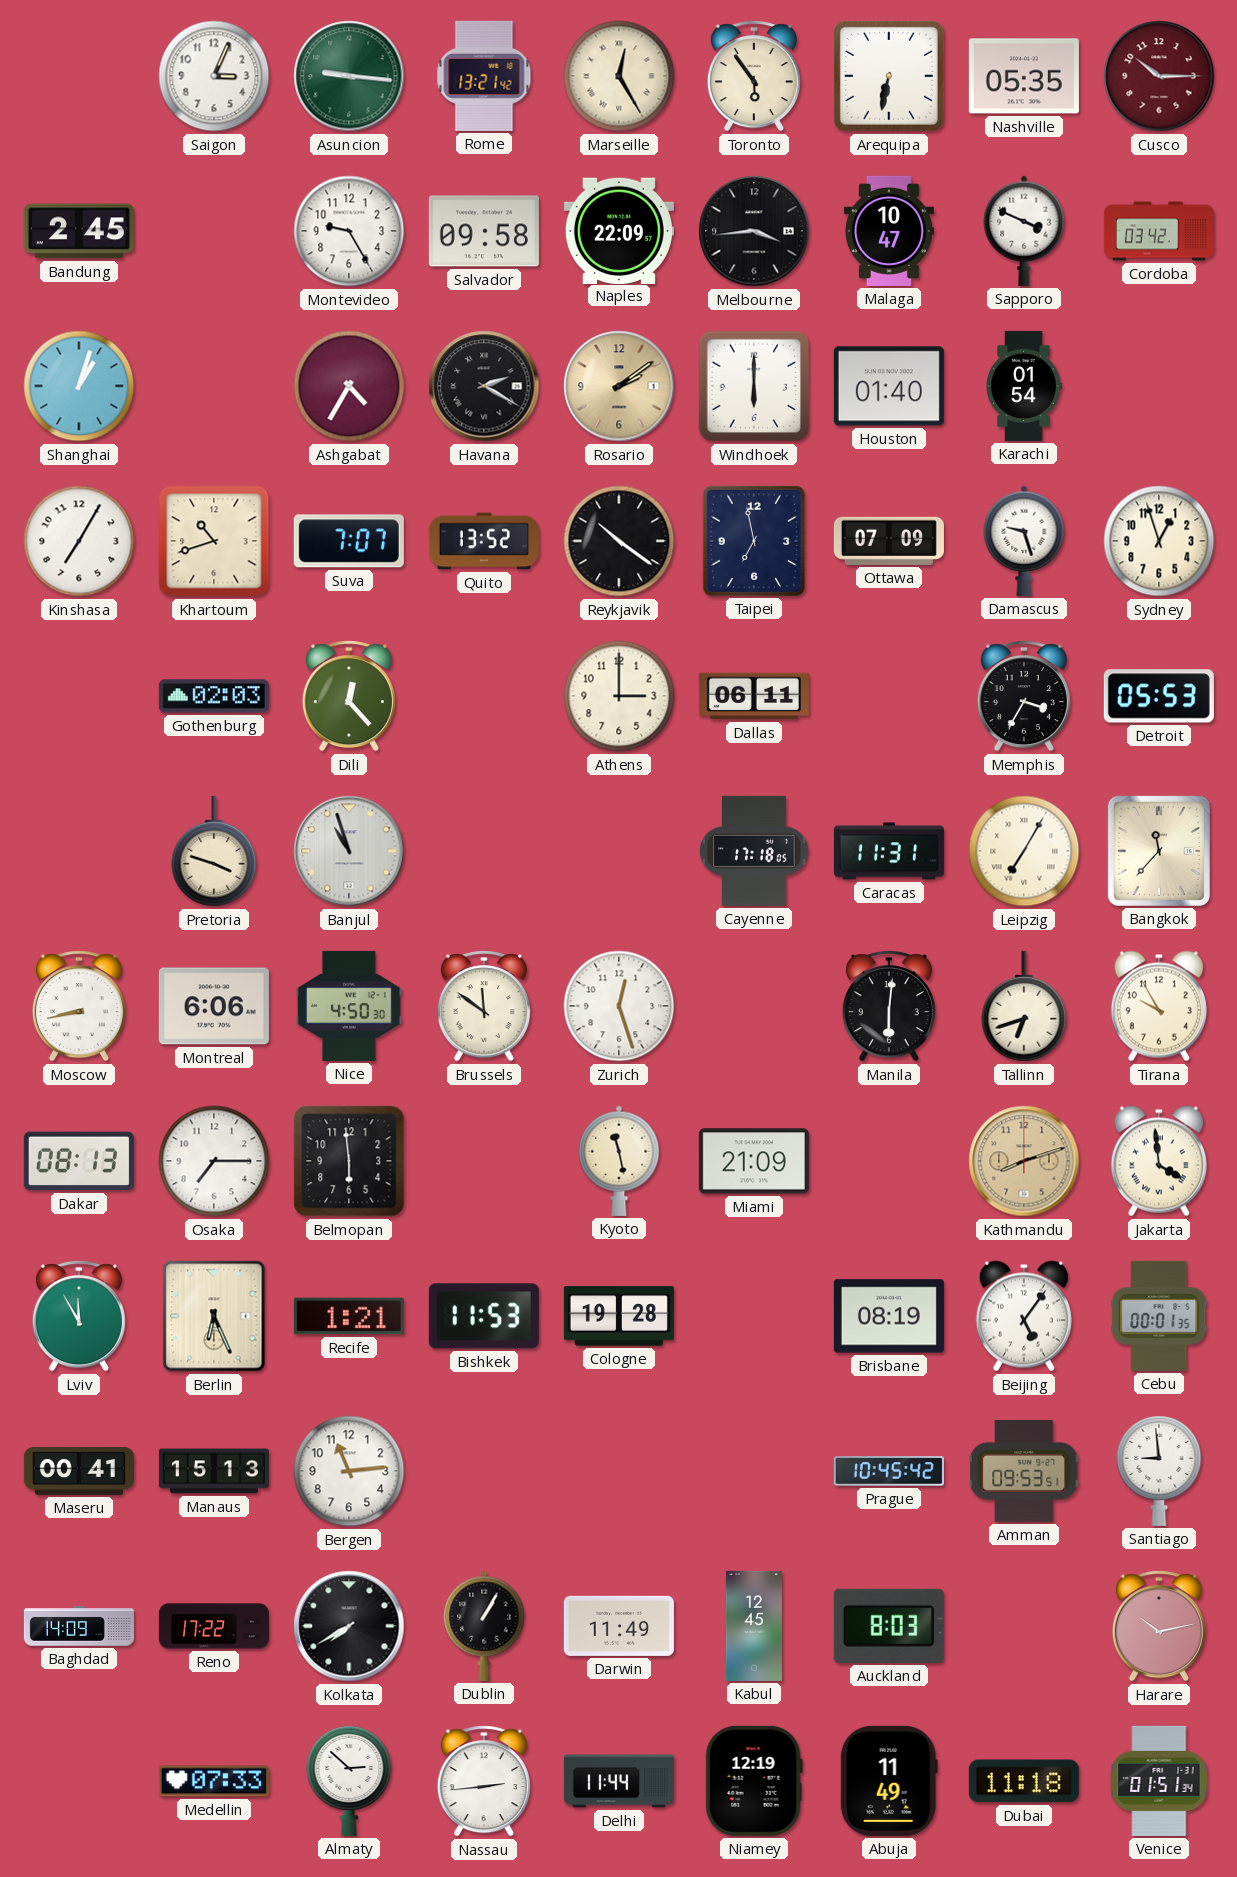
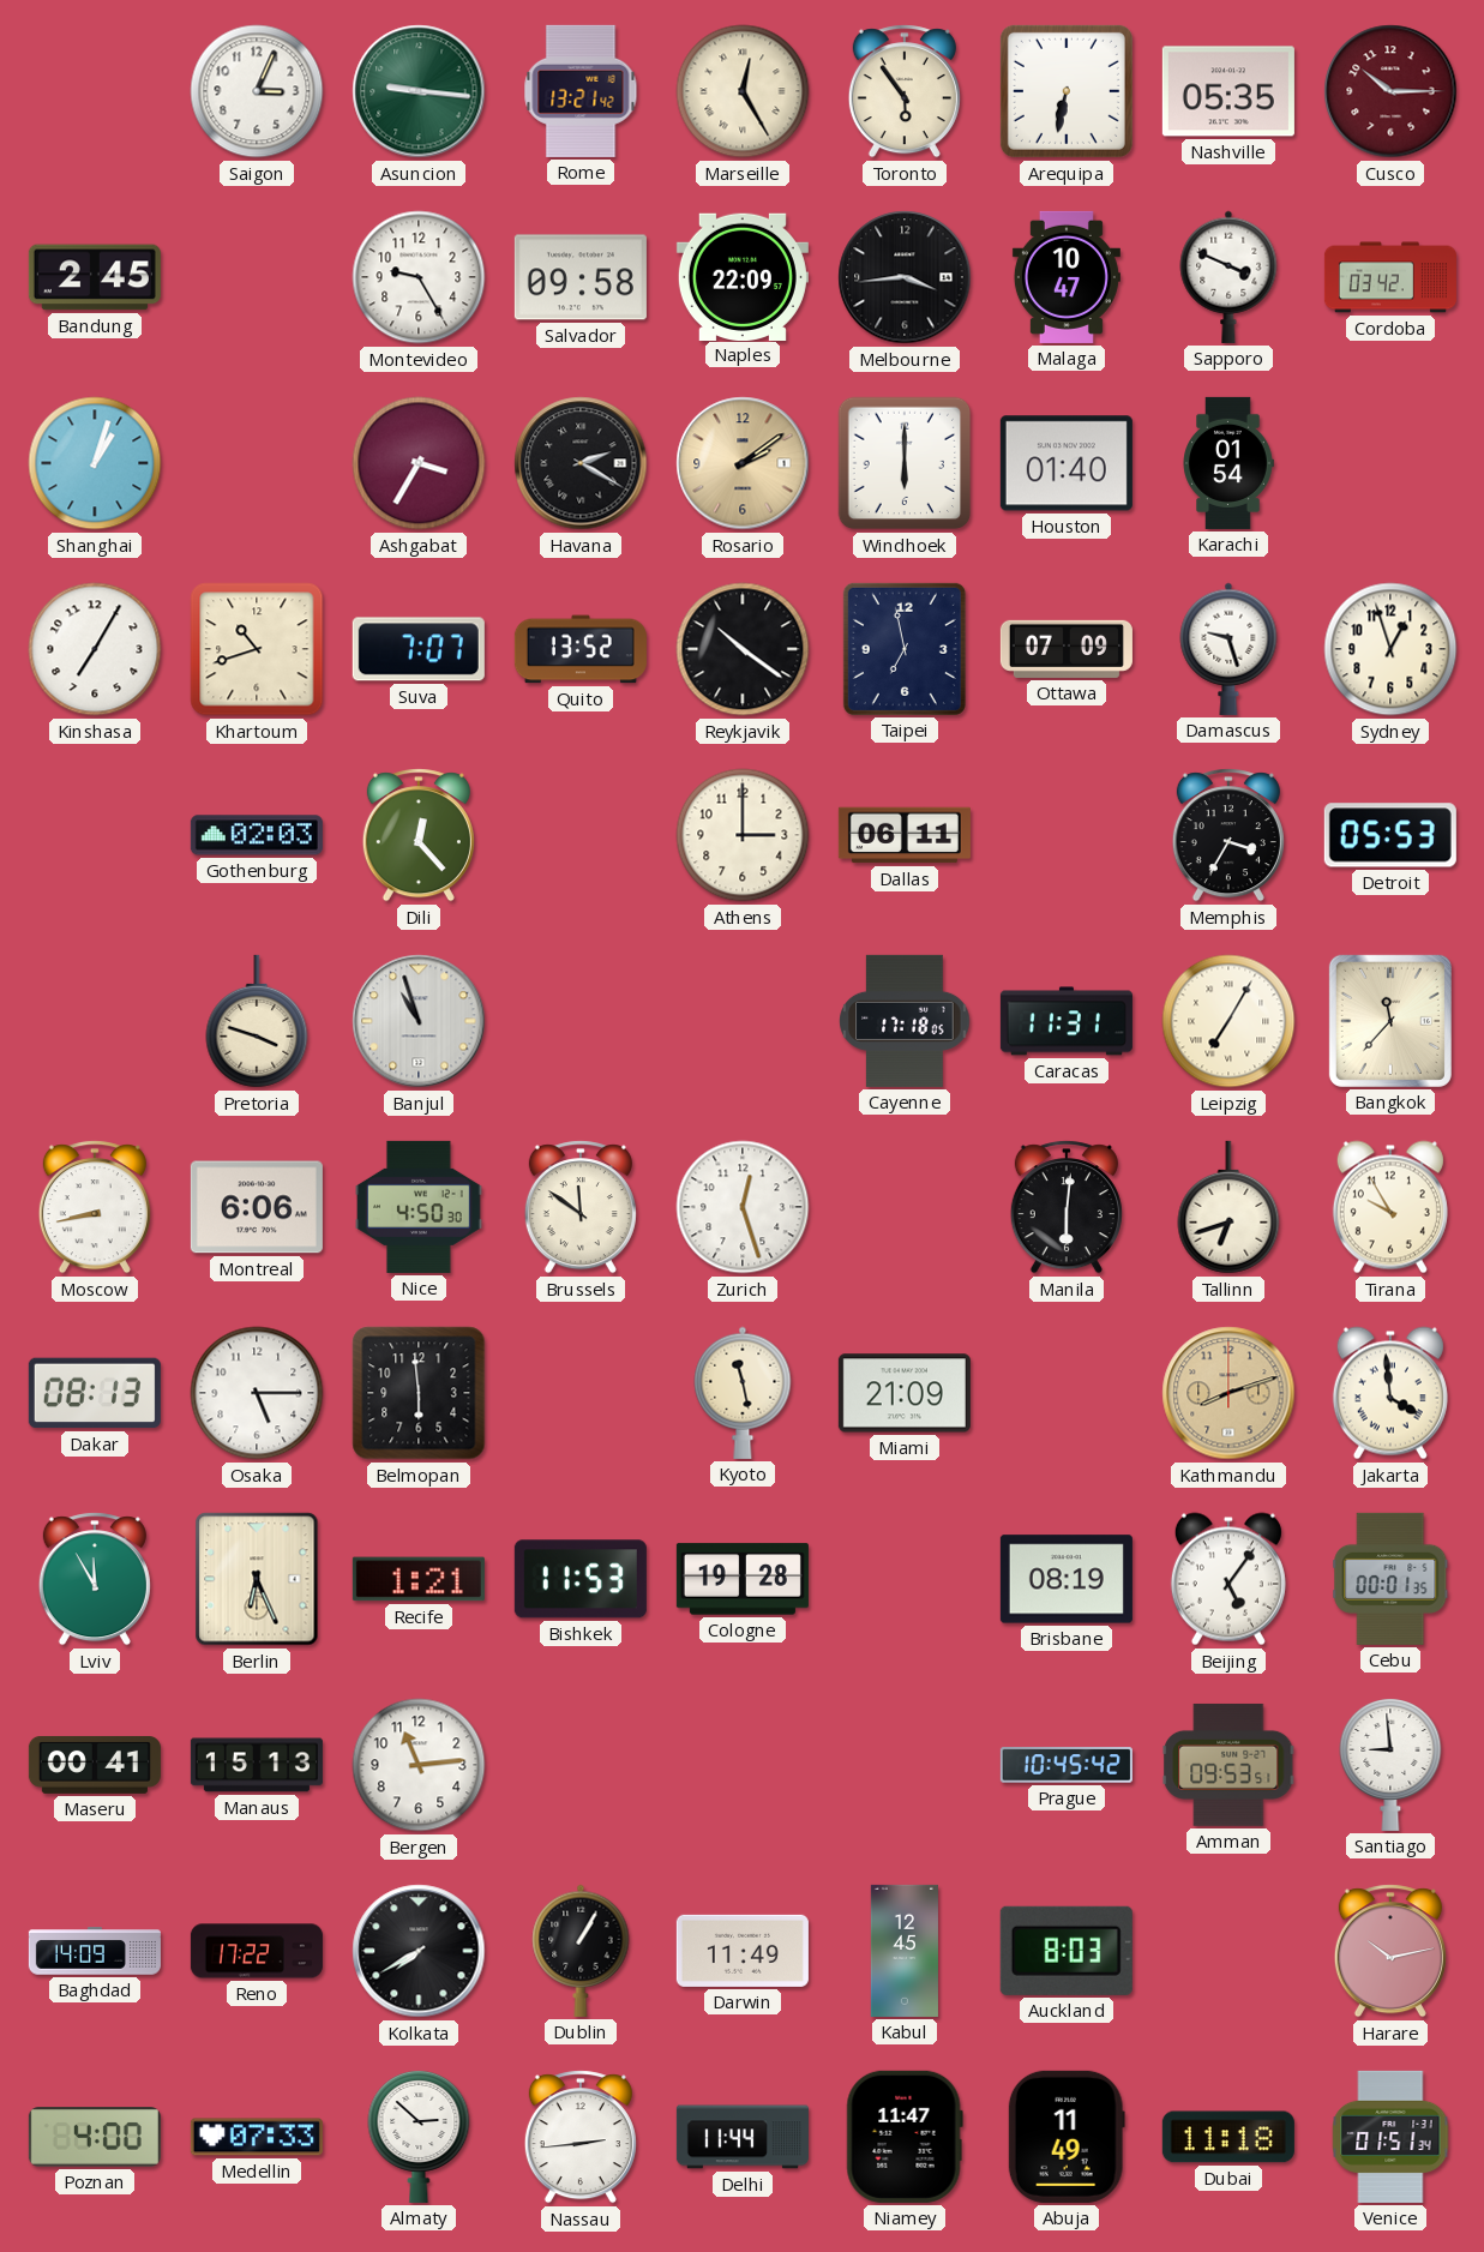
Ashgabat: 4:35 -> 3:35 (419, 463)
Osaka: 7:15 -> 5:15 (257, 1393)
Poznan: none -> 4:00 (95, 2137)
Niamey: 12:19 -> 11:47 (905, 2137)
